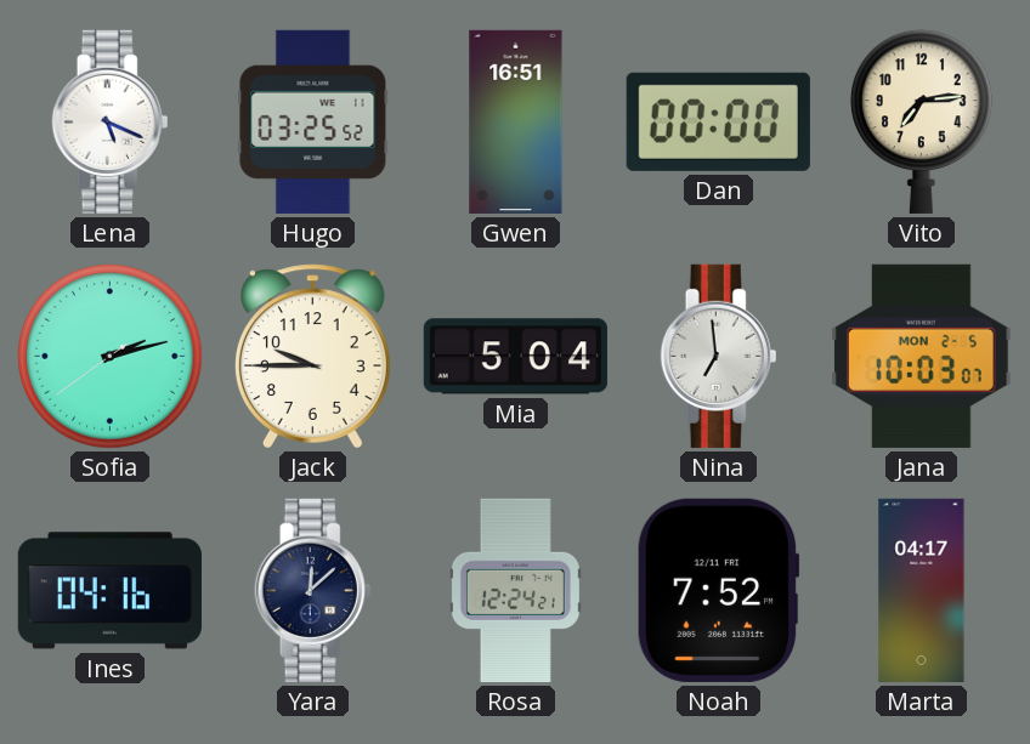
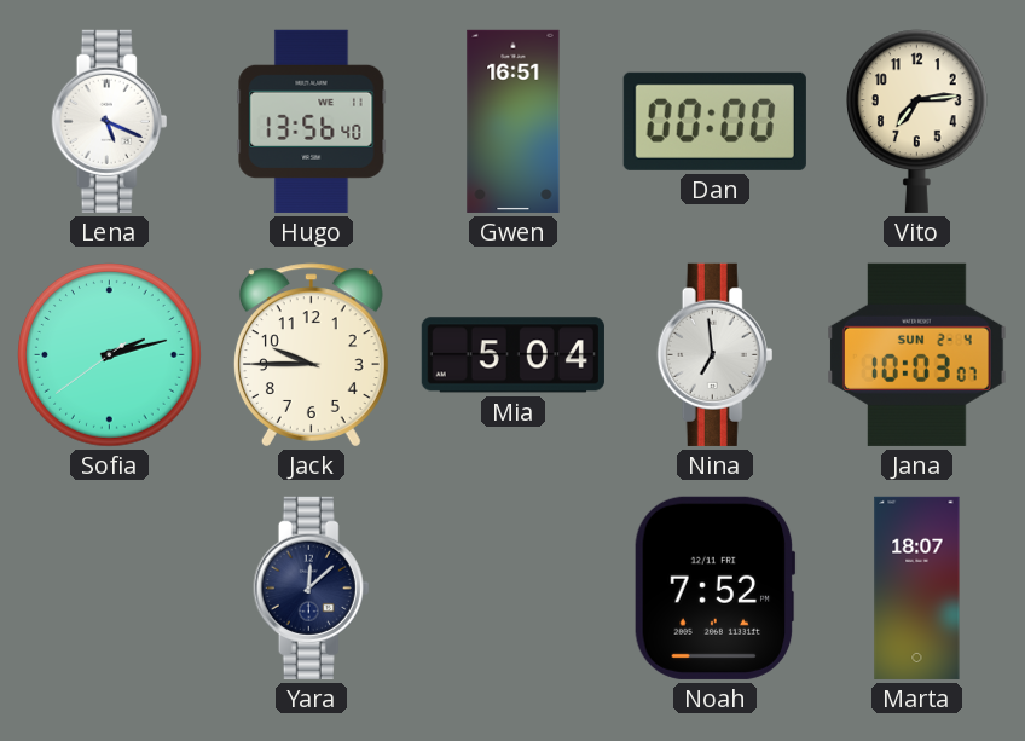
Hugo: 03:25 -> 13:56 (312, 121)
Jana date: MON 2-5 -> SUN 2-4 (917, 354)
Ines: 04:16 -> none (109, 591)
Rosa: 12:24 -> none (515, 590)
Marta: 04:17 -> 18:07 (917, 587)
